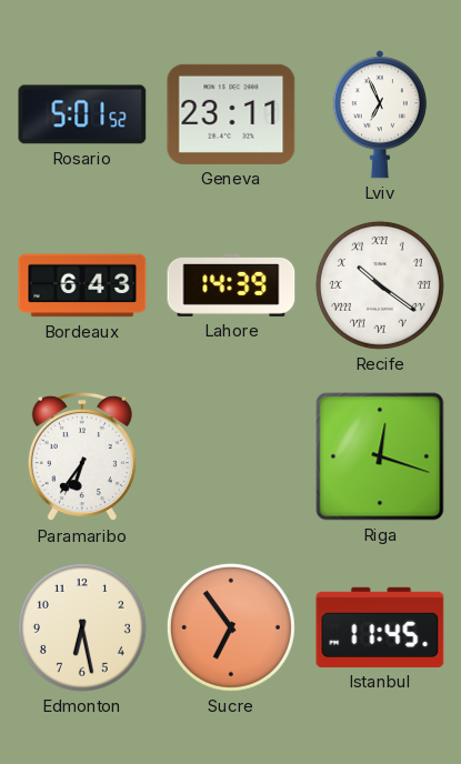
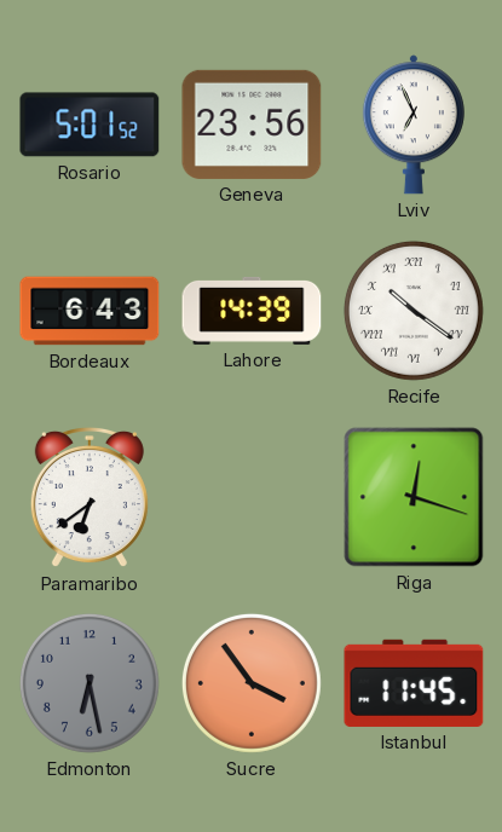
Geneva: 23:11 -> 23:56 (252, 125)
Paramaribo: 6:36 -> 6:39 (90, 497)
Edmonton dial: cream -> grey (90, 683)
Sucre: 6:54 -> 3:54 (252, 683)
